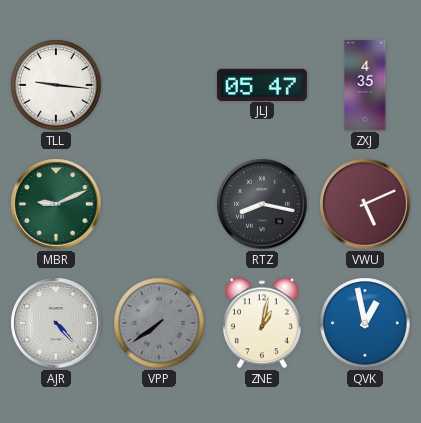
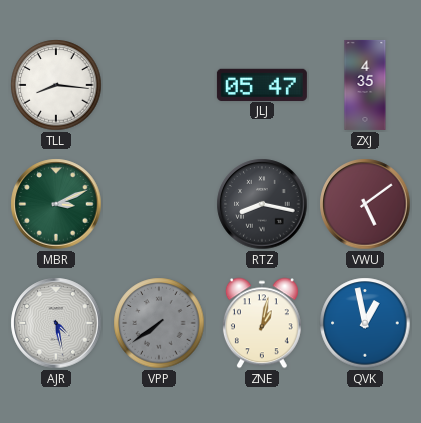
TLL: 9:16 -> 8:16 (56, 85)
MBR: 9:11 -> 3:11 (56, 204)
VWU: 5:11 -> 5:09 (365, 204)
AJR: 4:23 -> 4:28 (56, 323)
